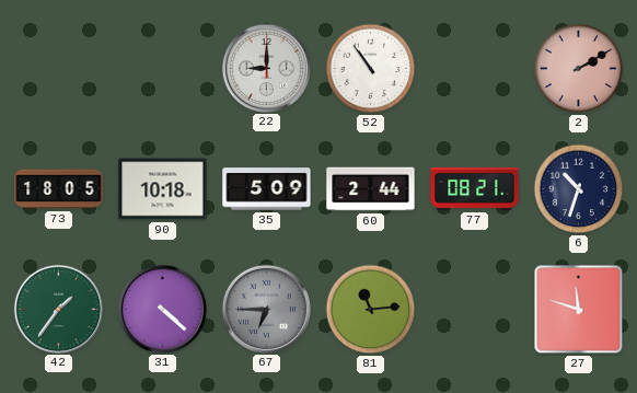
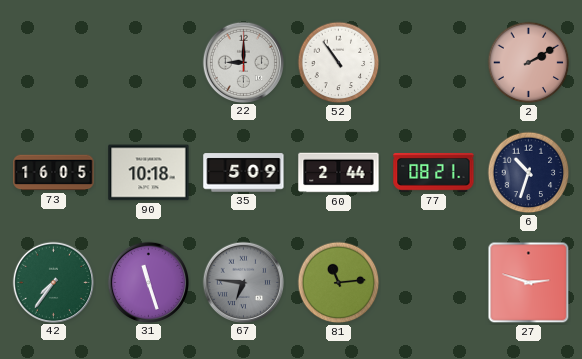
73: 18:05 -> 16:05 (54, 173)
42: 1:36 -> 7:36 (53, 282)
31: 4:22 -> 11:27 (148, 282)
67: 6:45 -> 6:46 (243, 282)
27: 11:48 -> 2:48 (529, 283)
